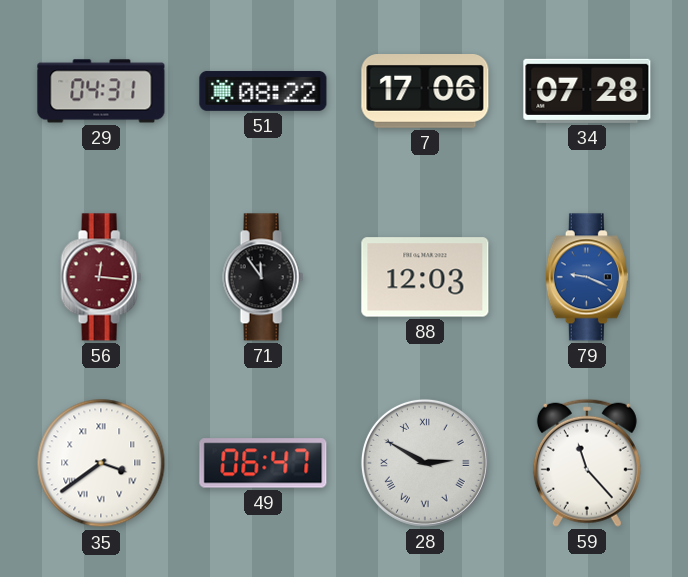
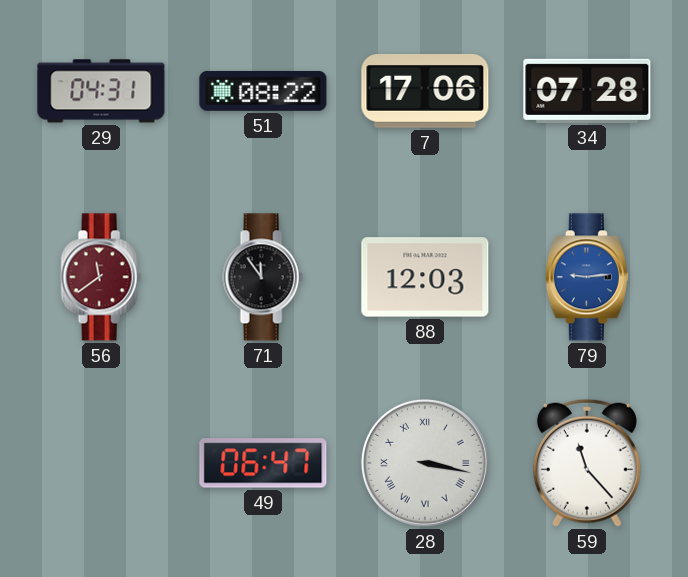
56: 12:16 -> 11:39 (101, 277)
79: 9:19 -> 9:14 (587, 277)
35: 3:39 -> none (101, 463)
28: 2:50 -> 3:17 (425, 463)
